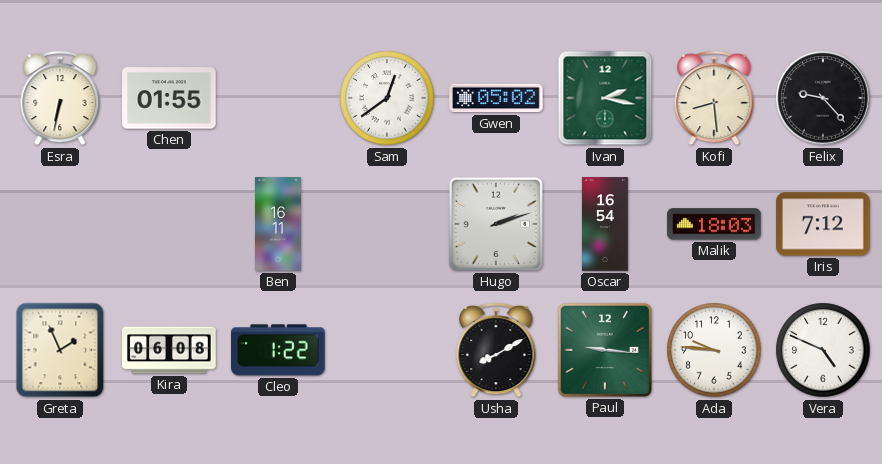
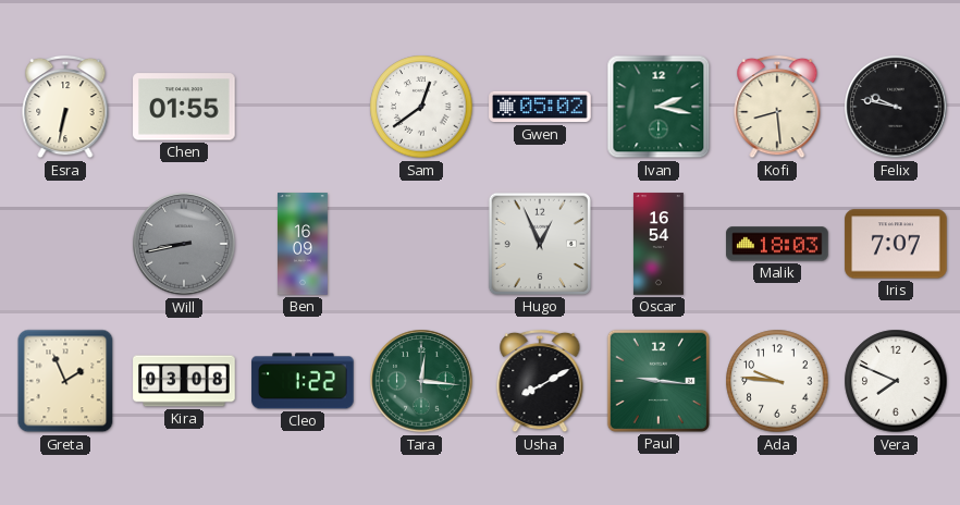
Felix: 9:23 -> 9:47 (896, 107)
Will: none -> 8:43 (184, 244)
Ben: 16:11 -> 16:09 (304, 244)
Hugo: 2:12 -> 12:56 (540, 244)
Iris: 7:12 -> 7:07 (896, 244)
Kira: 06:08 -> 03:08 (184, 381)
Tara: none -> 12:16 (421, 381)
Vera: 4:49 -> 7:49 (896, 381)
